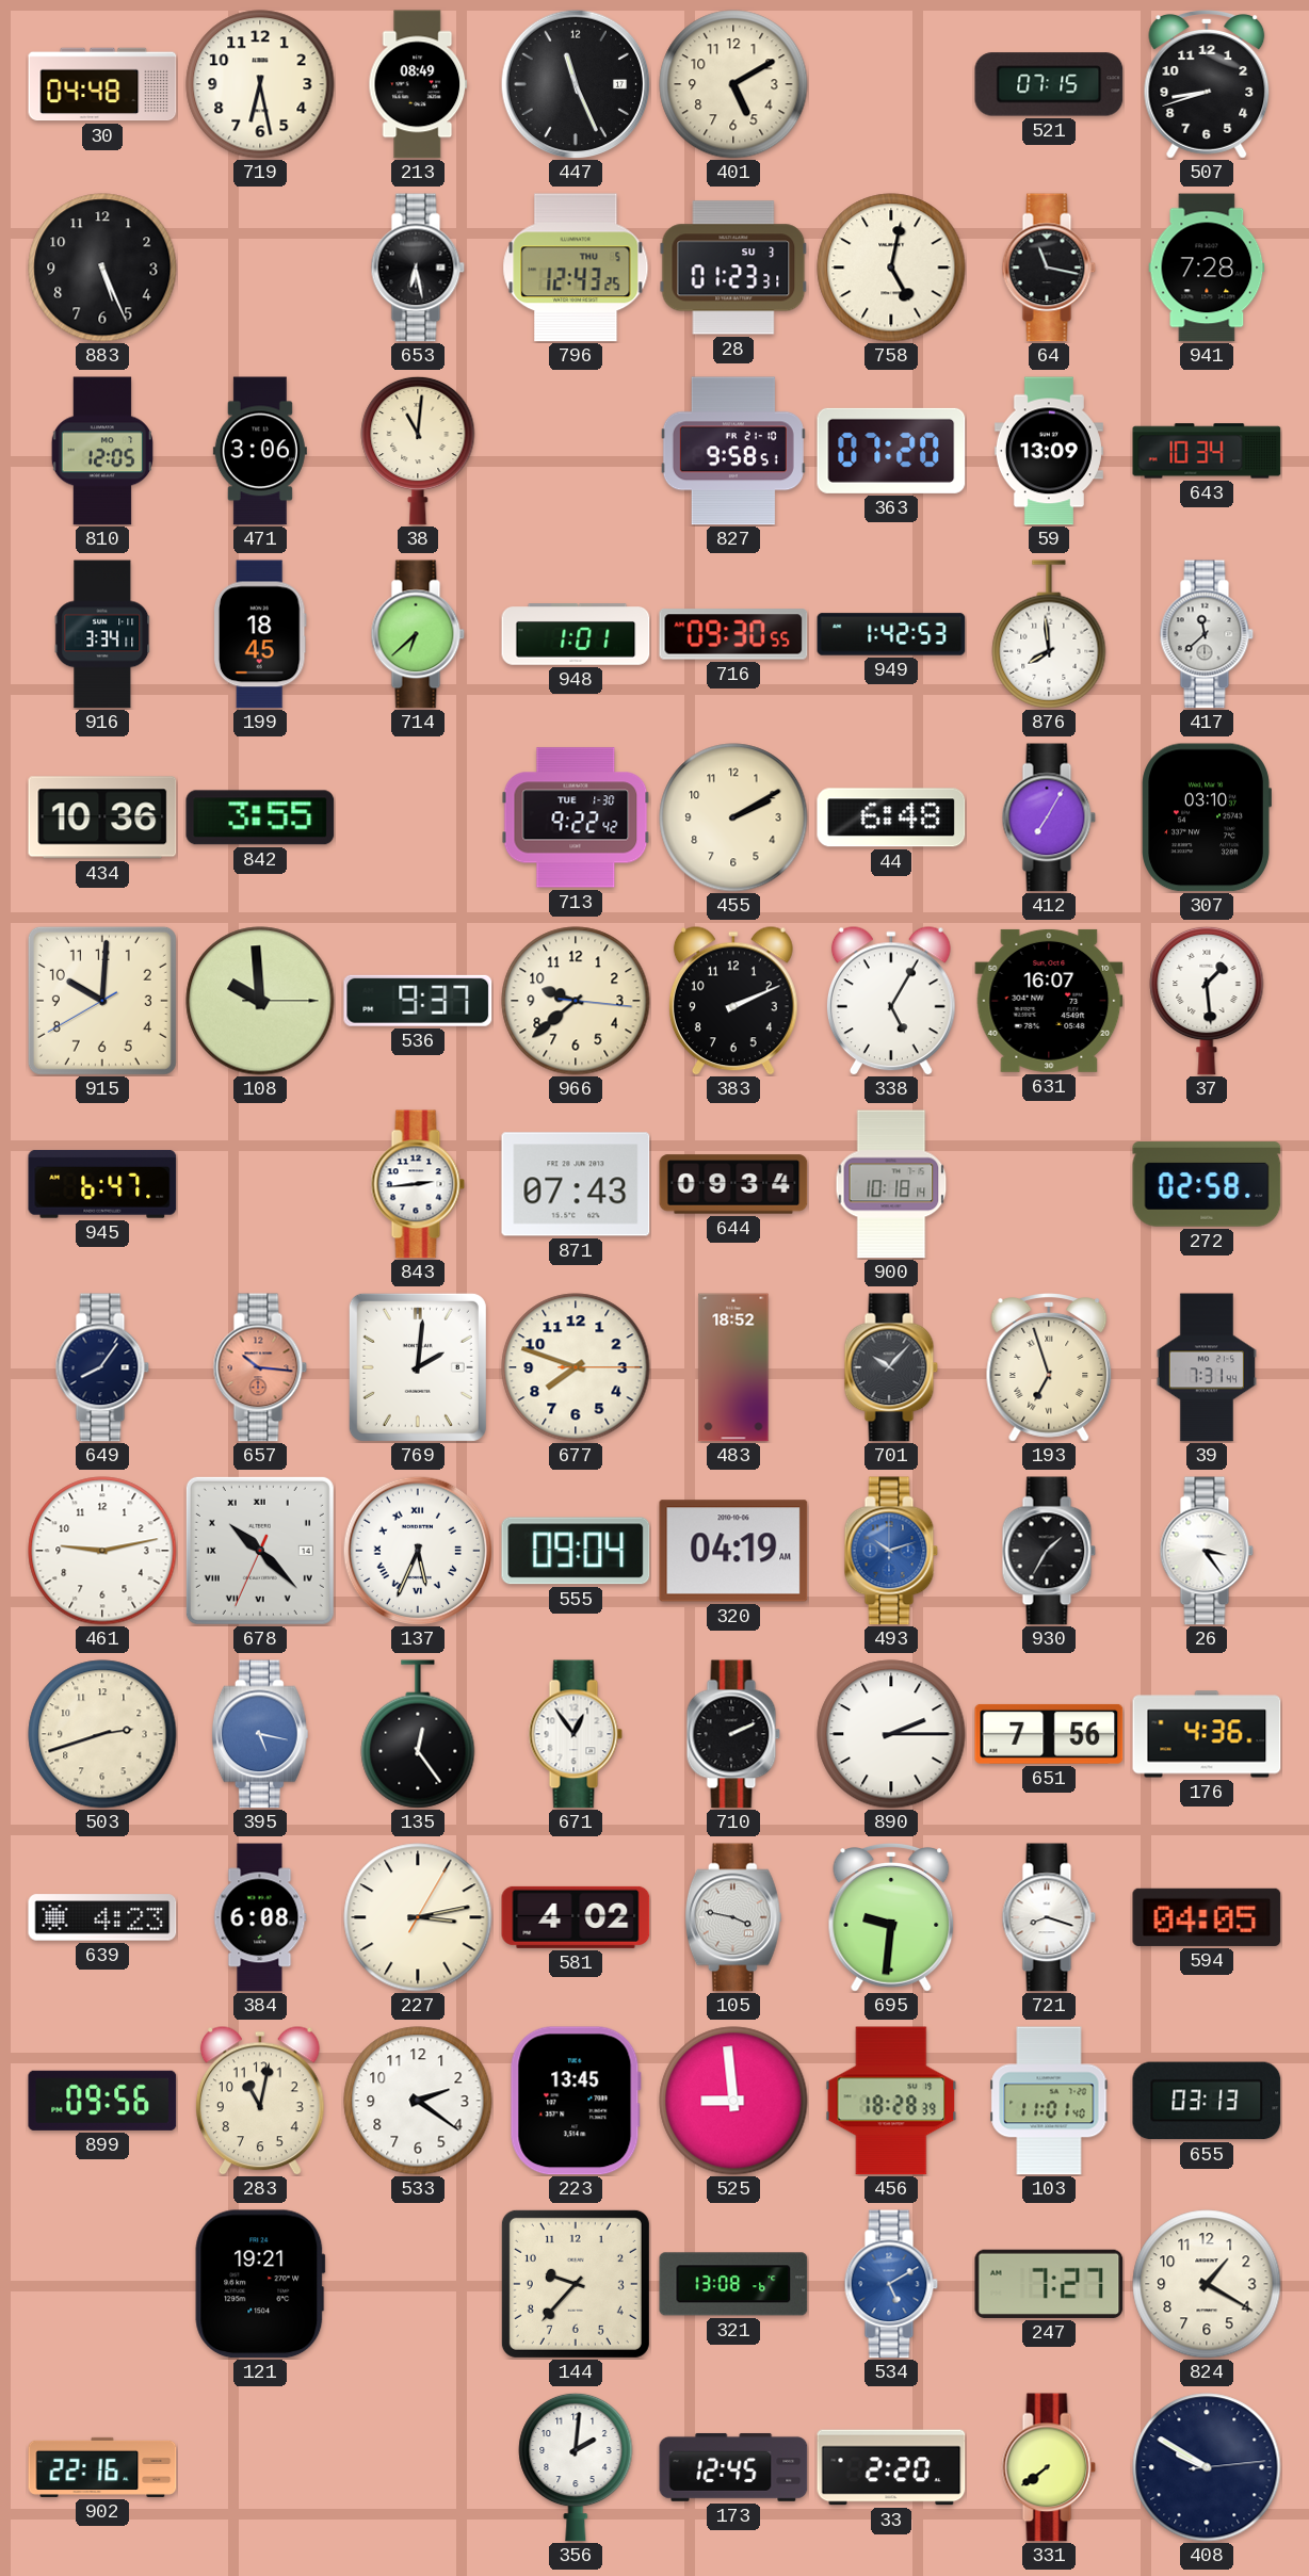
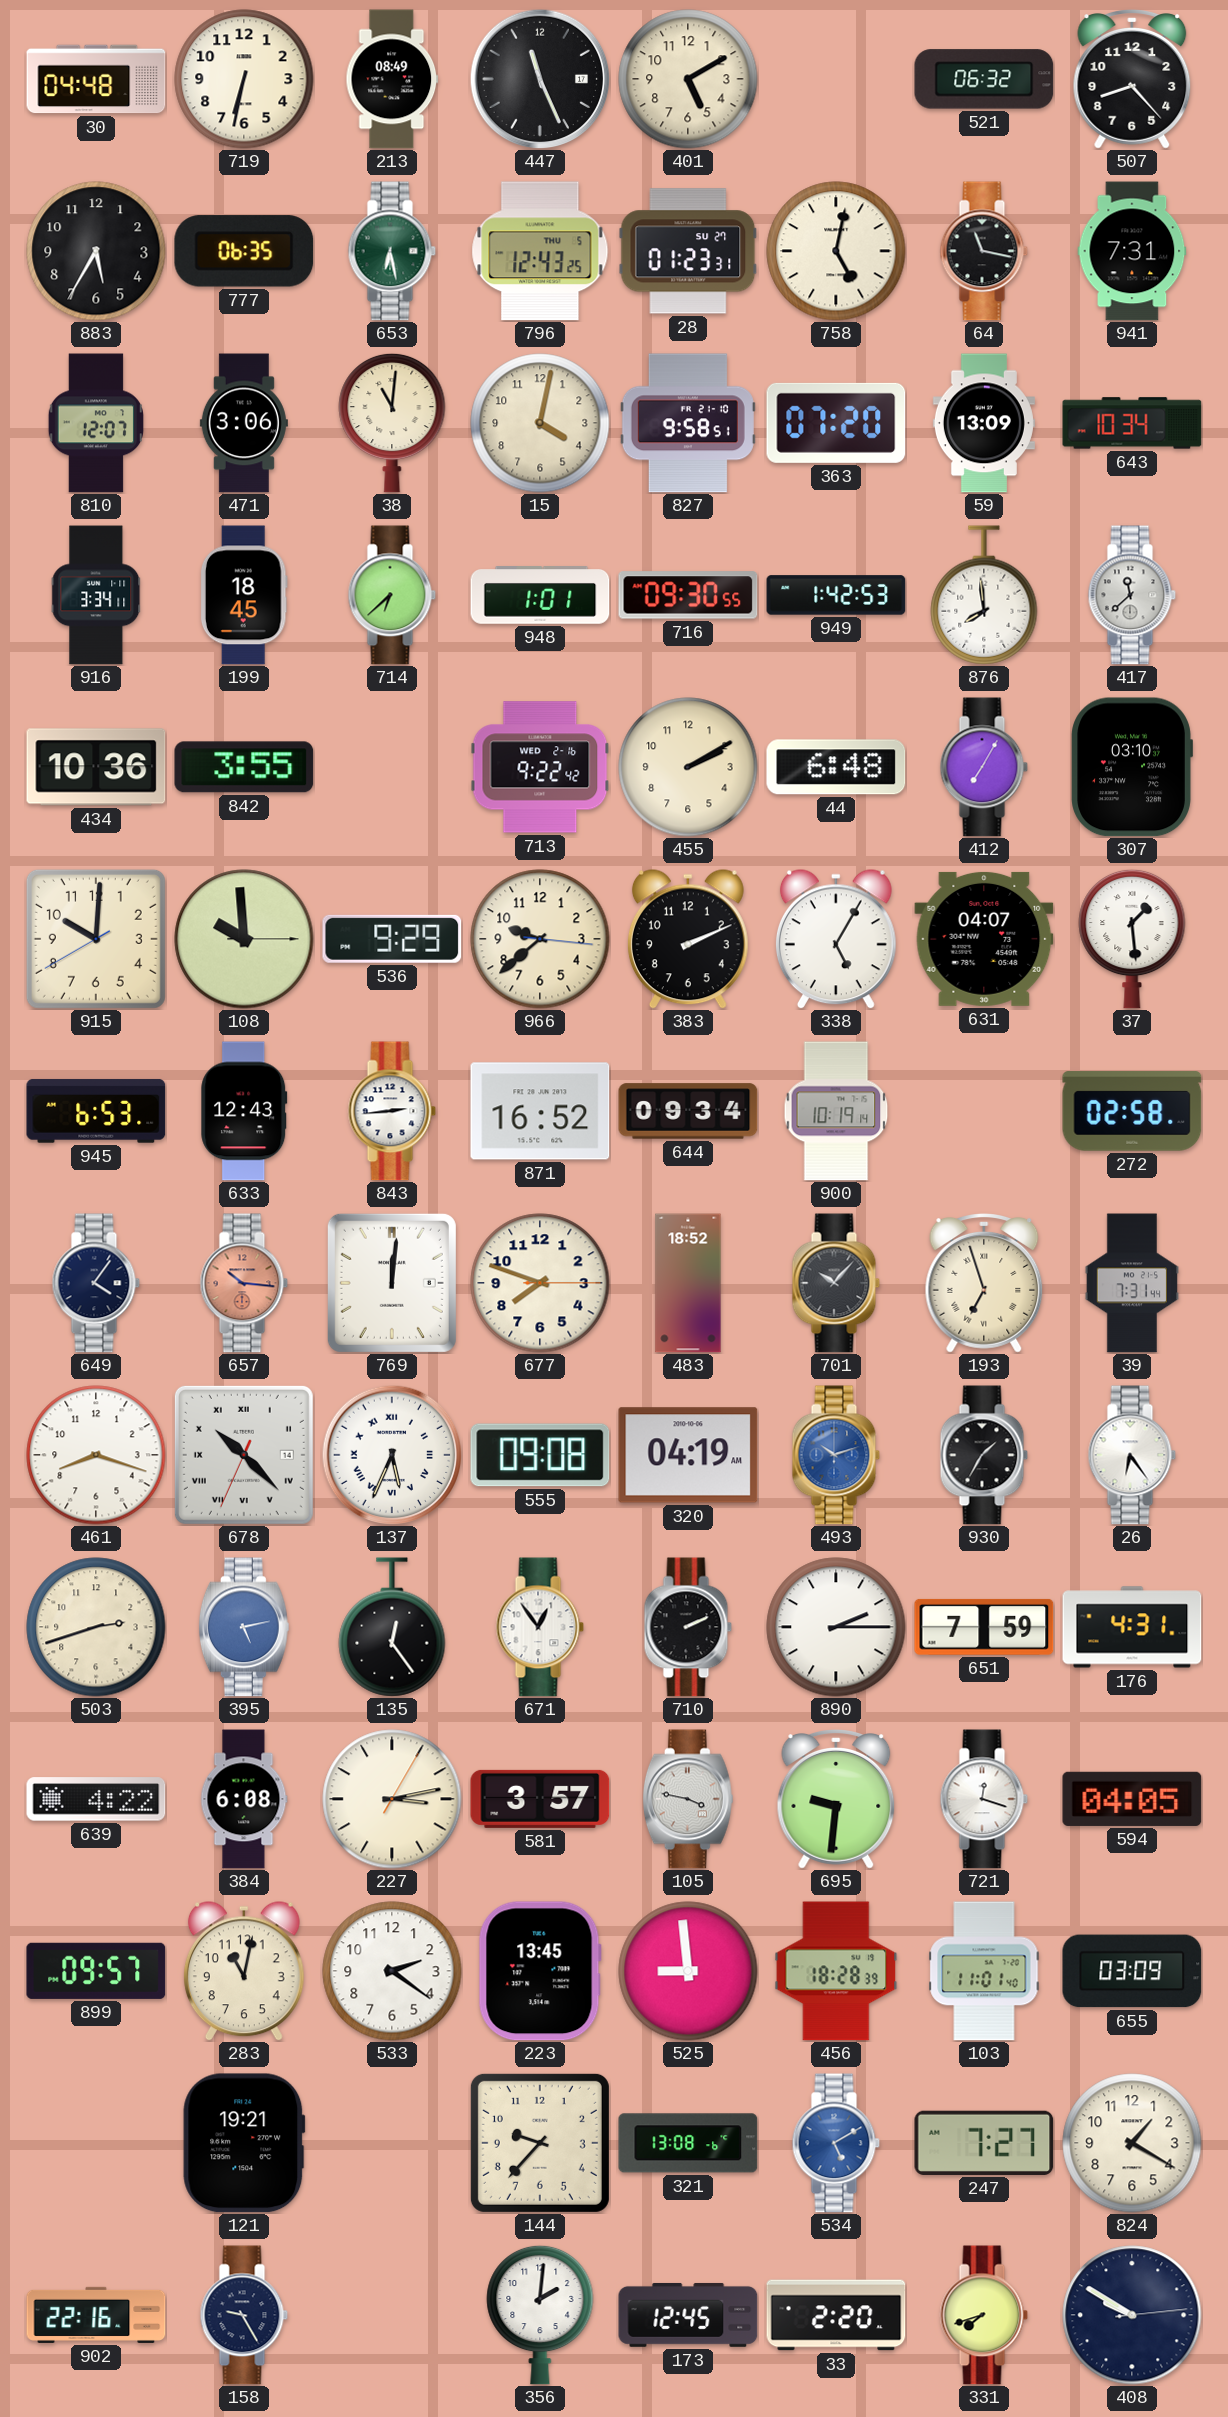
719: 6:28 -> 6:32 (244, 79)
521: 07:15 -> 06:32 (984, 79)
507: 8:42 -> 8:23 (1132, 79)
883: 5:26 -> 5:35 (96, 251)
777: none -> 06:35 (244, 251)
653 dial: black -> green (392, 251)
28 date: SU 3 -> SU 27 (688, 251)
941: 7:28 -> 7:31 (1132, 251)
810: 12:05 -> 12:07 (95, 423)
15: none -> 4:02 (540, 423)
713 date: TUE 1-30 -> WED 2-16 (540, 767)
536: 9:37 -> 9:29 (392, 939)
631: 16:07 -> 04:07 (984, 939)
945: 6:47 -> 6:53 (96, 1111)
633: none -> 12:43 (244, 1111)
871: 07:43 -> 16:52 (540, 1111)
900: 10:18 -> 10:19 (836, 1111)
649: 8:06 -> 4:06 (96, 1283)
769: 2:01 -> 12:01 (392, 1283)
461: 9:13 -> 8:18 (96, 1455)
555: 09:04 -> 09:08 (540, 1455)
26: 3:24 -> 6:24 (1132, 1455)
395: 5:17 -> 5:13 (244, 1627)
651: 7:56 -> 7:59 (984, 1627)
176: 4:36 -> 4:31 (1132, 1627)
639: 4:23 -> 4:22 (96, 1799)
581: 4:02 -> 3:57 (540, 1799)
721: 8:18 -> 12:18 (984, 1799)
899: 09:56 -> 09:57 (96, 1971)
655: 03:13 -> 03:09 (1132, 1971)
158: none -> 9:25 (244, 2315)
331: 7:39 -> 7:42 (984, 2315)
